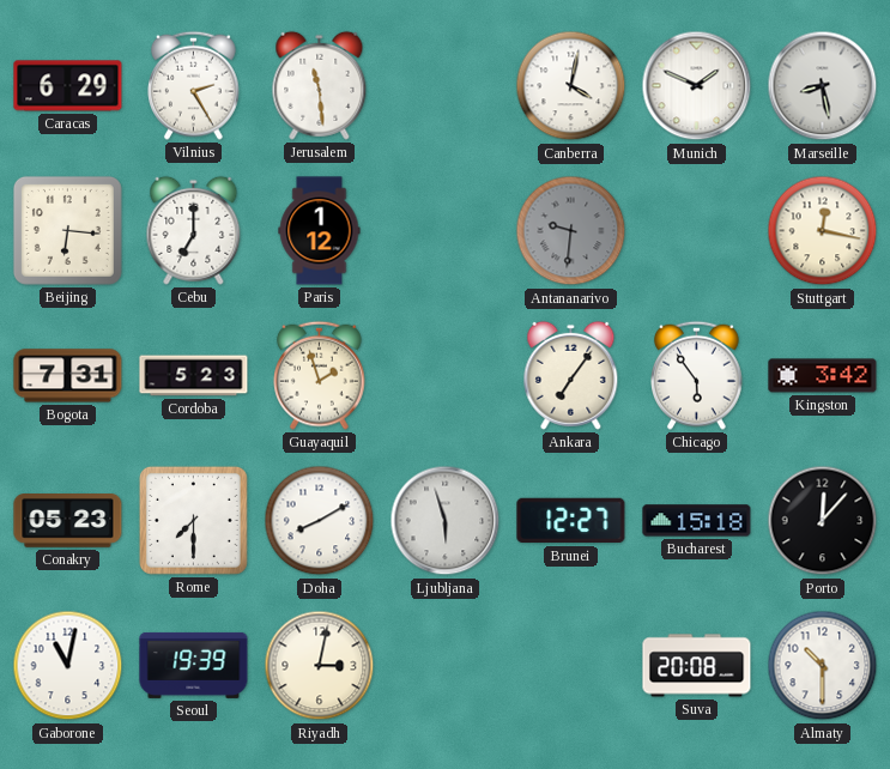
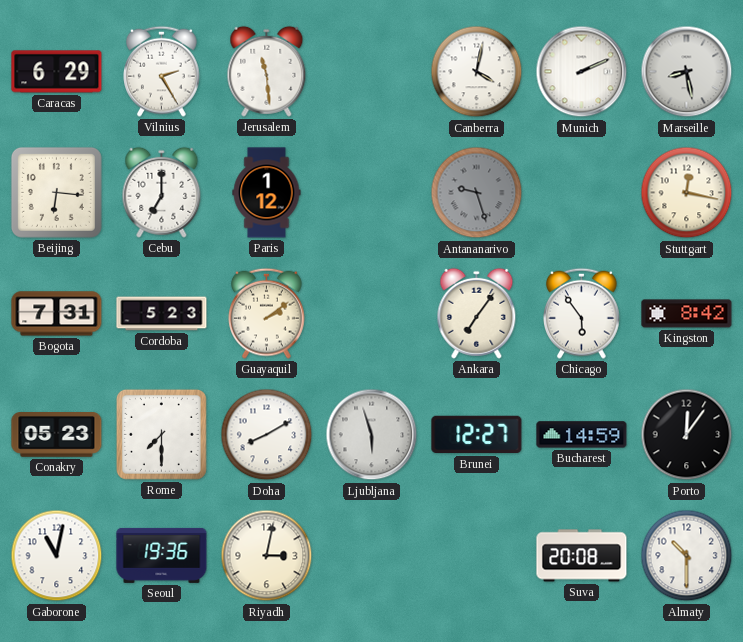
Munich: 1:49 -> 2:11 (582, 72)
Antananarivo: 9:31 -> 9:27 (477, 193)
Guayaquil: 1:57 -> 2:09 (267, 313)
Kingston: 3:42 -> 8:42 (687, 314)
Bucharest: 15:18 -> 14:59 (582, 435)
Porto: 12:07 -> 12:06 (687, 435)
Seoul: 19:39 -> 19:36 (162, 555)
